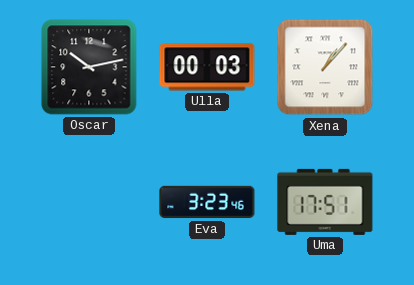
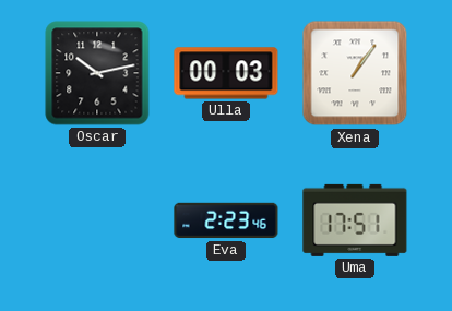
Xena: 1:07 -> 1:06 (355, 73)
Eva: 3:23 -> 2:23 (226, 220)
